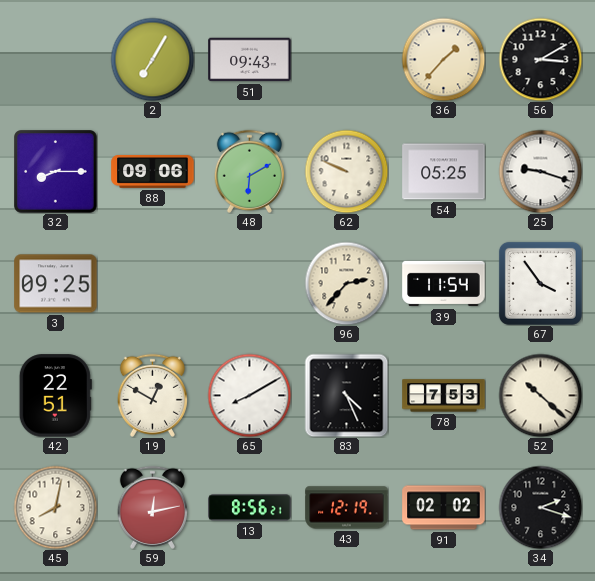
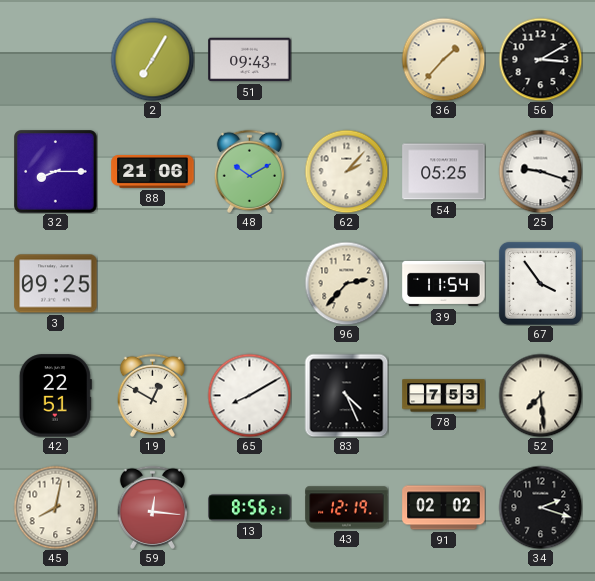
88: 09:06 -> 21:06 (153, 171)
48: 6:10 -> 10:10 (249, 171)
62: 9:49 -> 2:07 (346, 171)
52: 10:22 -> 7:29 (540, 395)
59: 12:13 -> 12:16 (152, 507)
